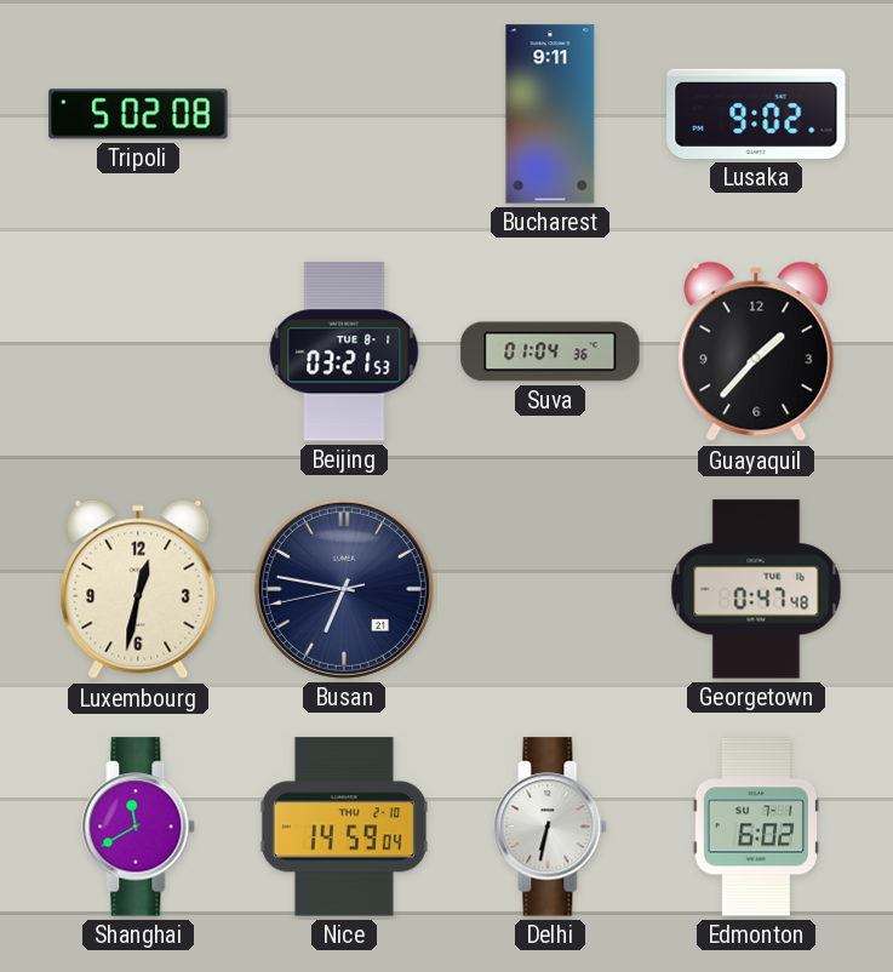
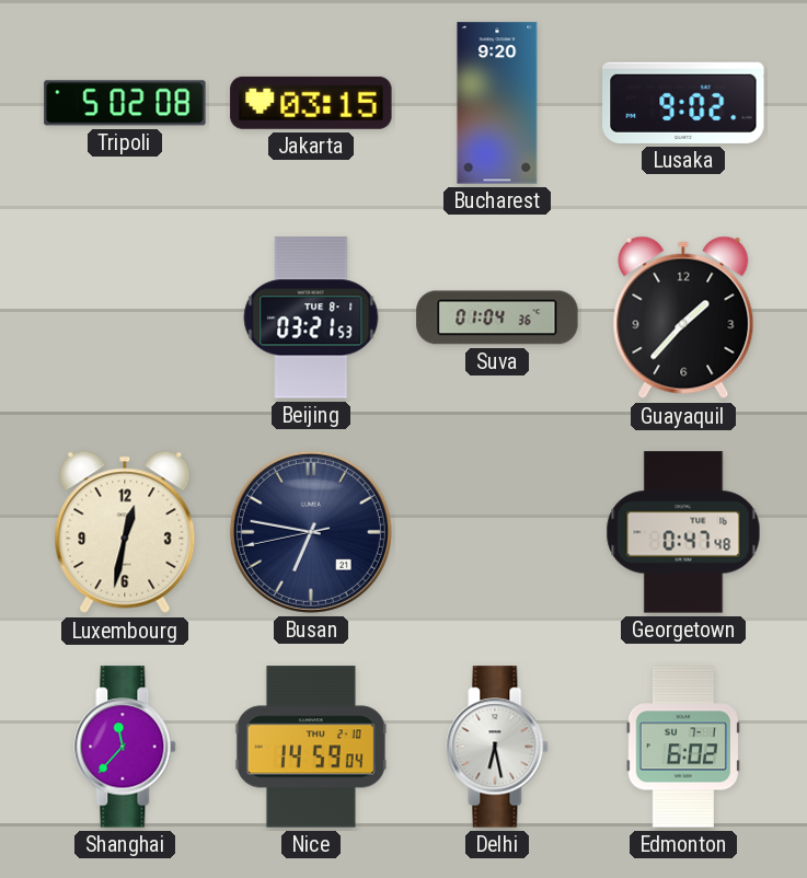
Jakarta: none -> 03:15 (311, 103)
Bucharest: 9:11 -> 9:20 (497, 103)
Shanghai: 11:40 -> 11:37 (125, 747)
Delhi: 6:32 -> 6:28 (497, 747)
